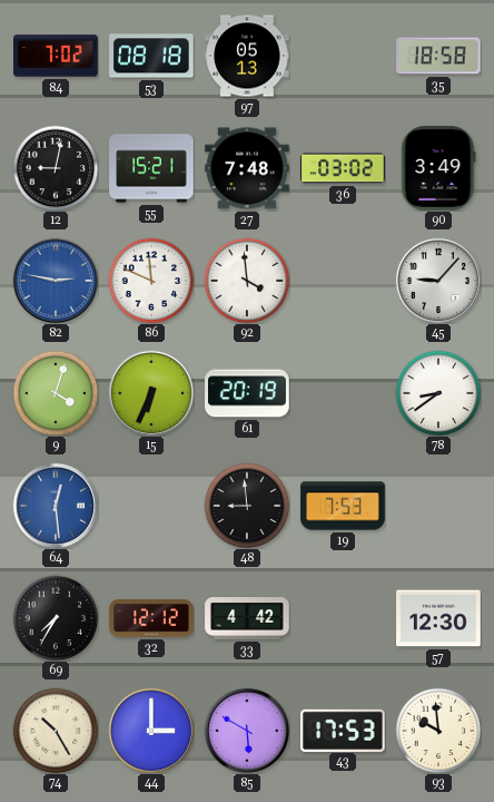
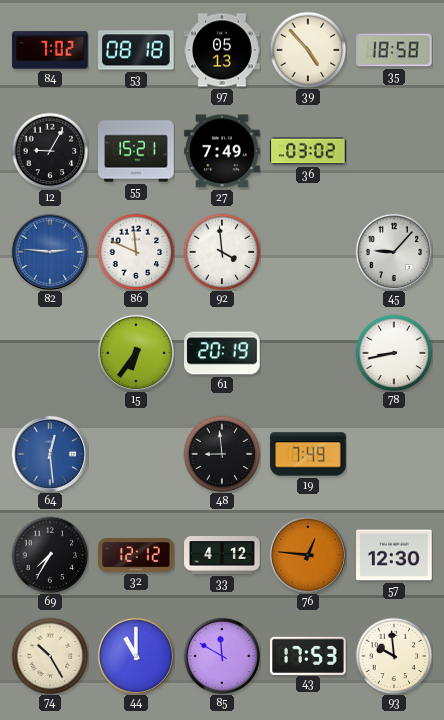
39: none -> 4:53 (308, 50)
12: 9:02 -> 9:05 (50, 151)
27: 7:48 -> 7:49 (222, 151)
90: 3:49 -> none (438, 168)
82: 2:47 -> 2:46 (49, 251)
9: 4:03 -> none (56, 393)
15: 6:34 -> 6:36 (135, 352)
78: 8:39 -> 8:43 (394, 353)
19: 7:53 -> 7:49 (308, 454)
33: 4:42 -> 4:12 (222, 555)
76: none -> 12:46 (307, 554)
44: 3:00 -> 11:00 (135, 655)
85: 5:50 -> 11:50 (221, 655)
